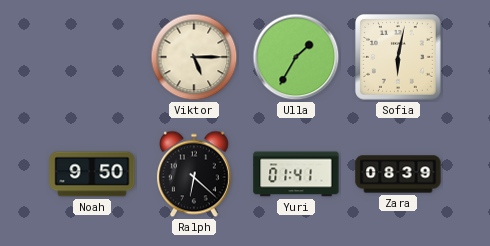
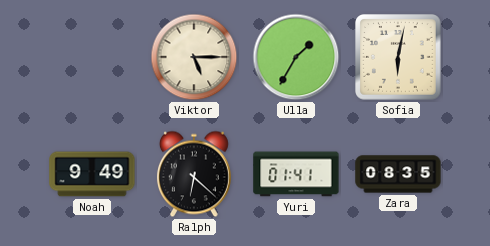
Noah: 9:50 -> 9:49 (92, 174)
Zara: 08:39 -> 08:35 (398, 174)
